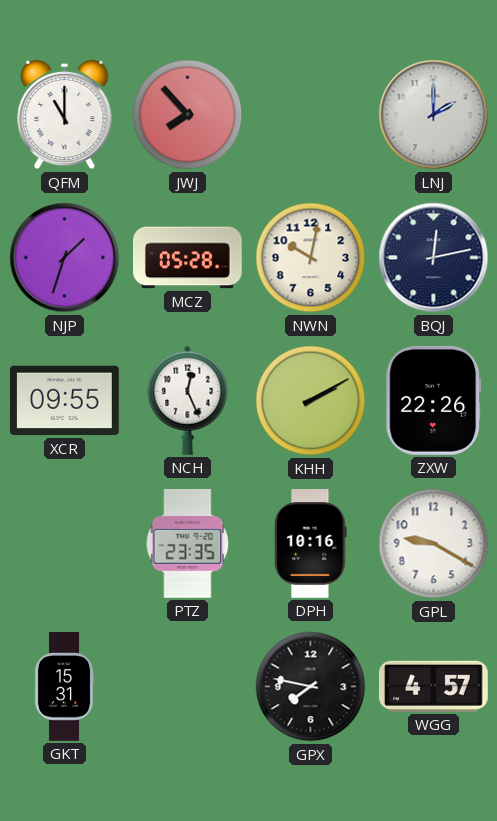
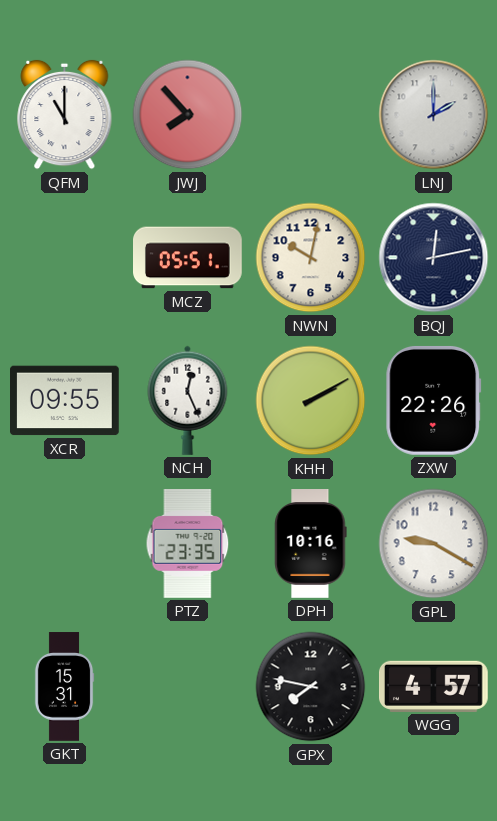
NJP: 1:33 -> none (65, 258)
MCZ: 05:28 -> 05:51 (188, 258)
